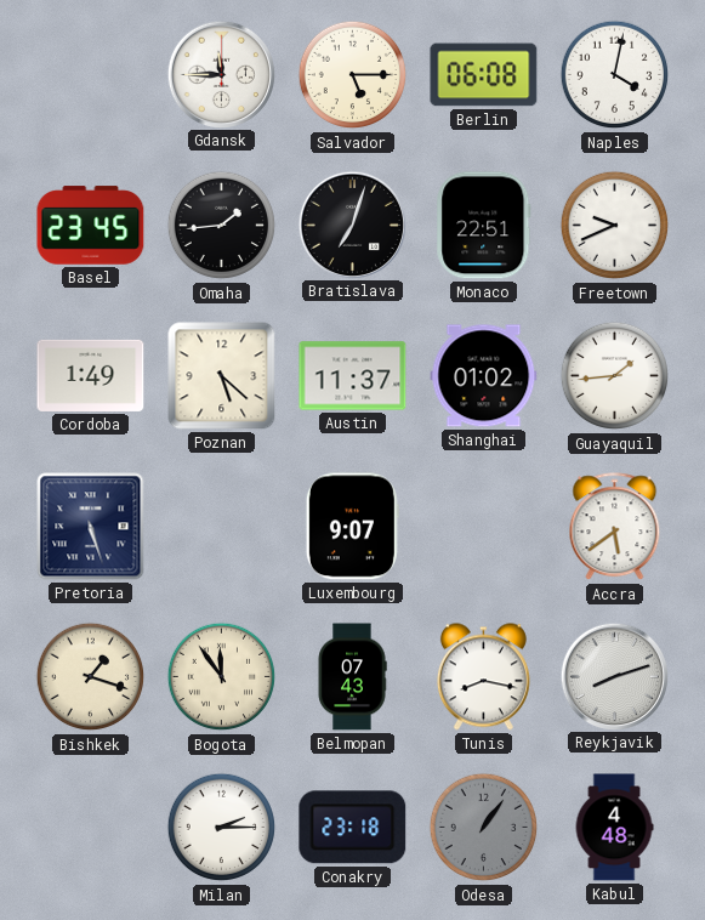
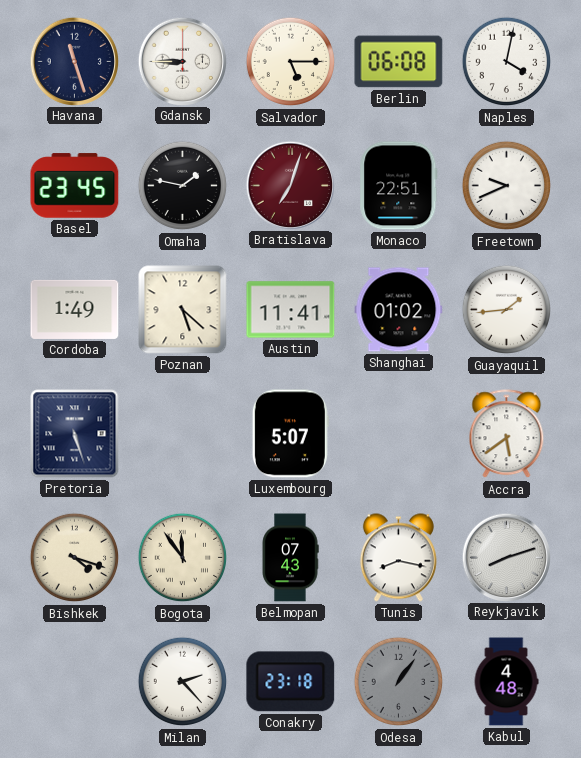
Havana: none -> 11:27 (74, 61)
Gdansk: 11:45 -> 8:45 (182, 61)
Omaha: 1:44 -> 1:47 (183, 186)
Bratislava dial: black -> burgundy (290, 185)
Austin: 11:37 -> 11:41 (291, 310)
Luxembourg: 9:07 -> 5:07 (290, 434)
Bishkek: 1:18 -> 4:18 (75, 558)
Milan: 2:15 -> 2:23 (183, 682)
